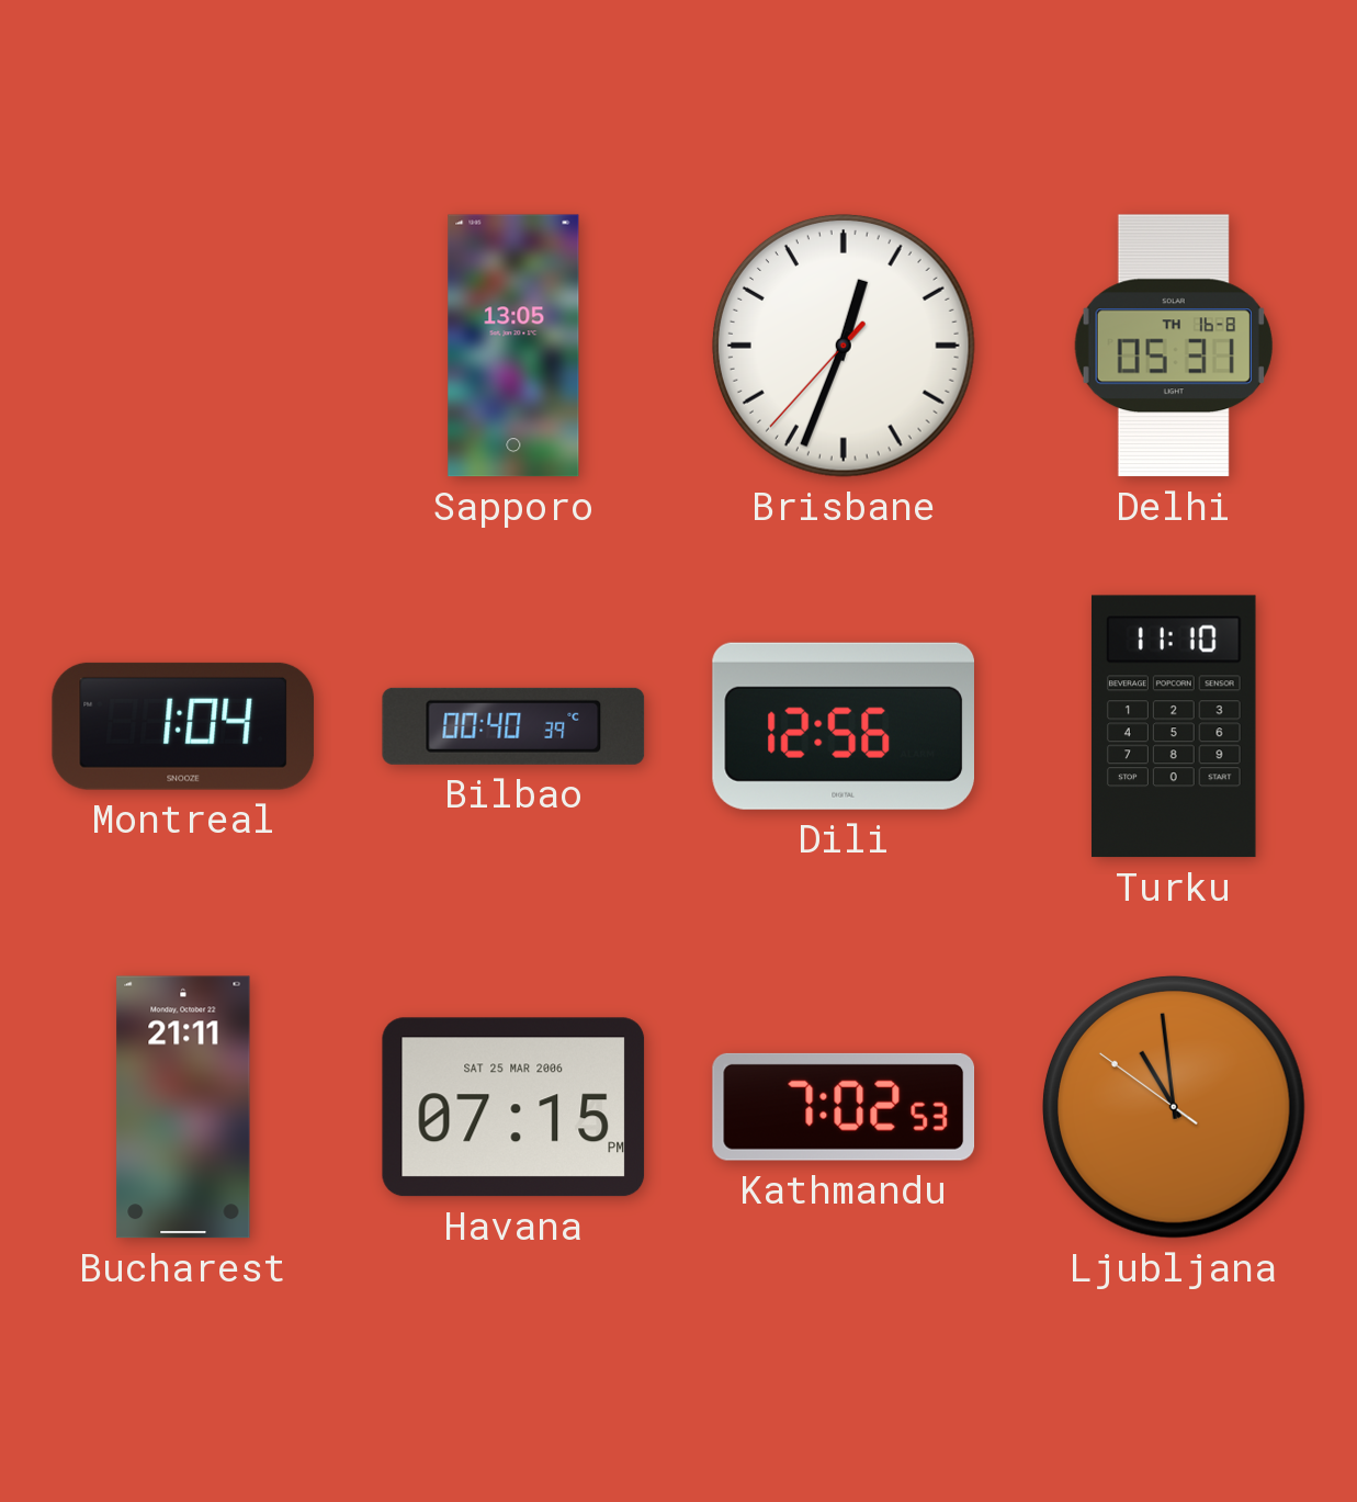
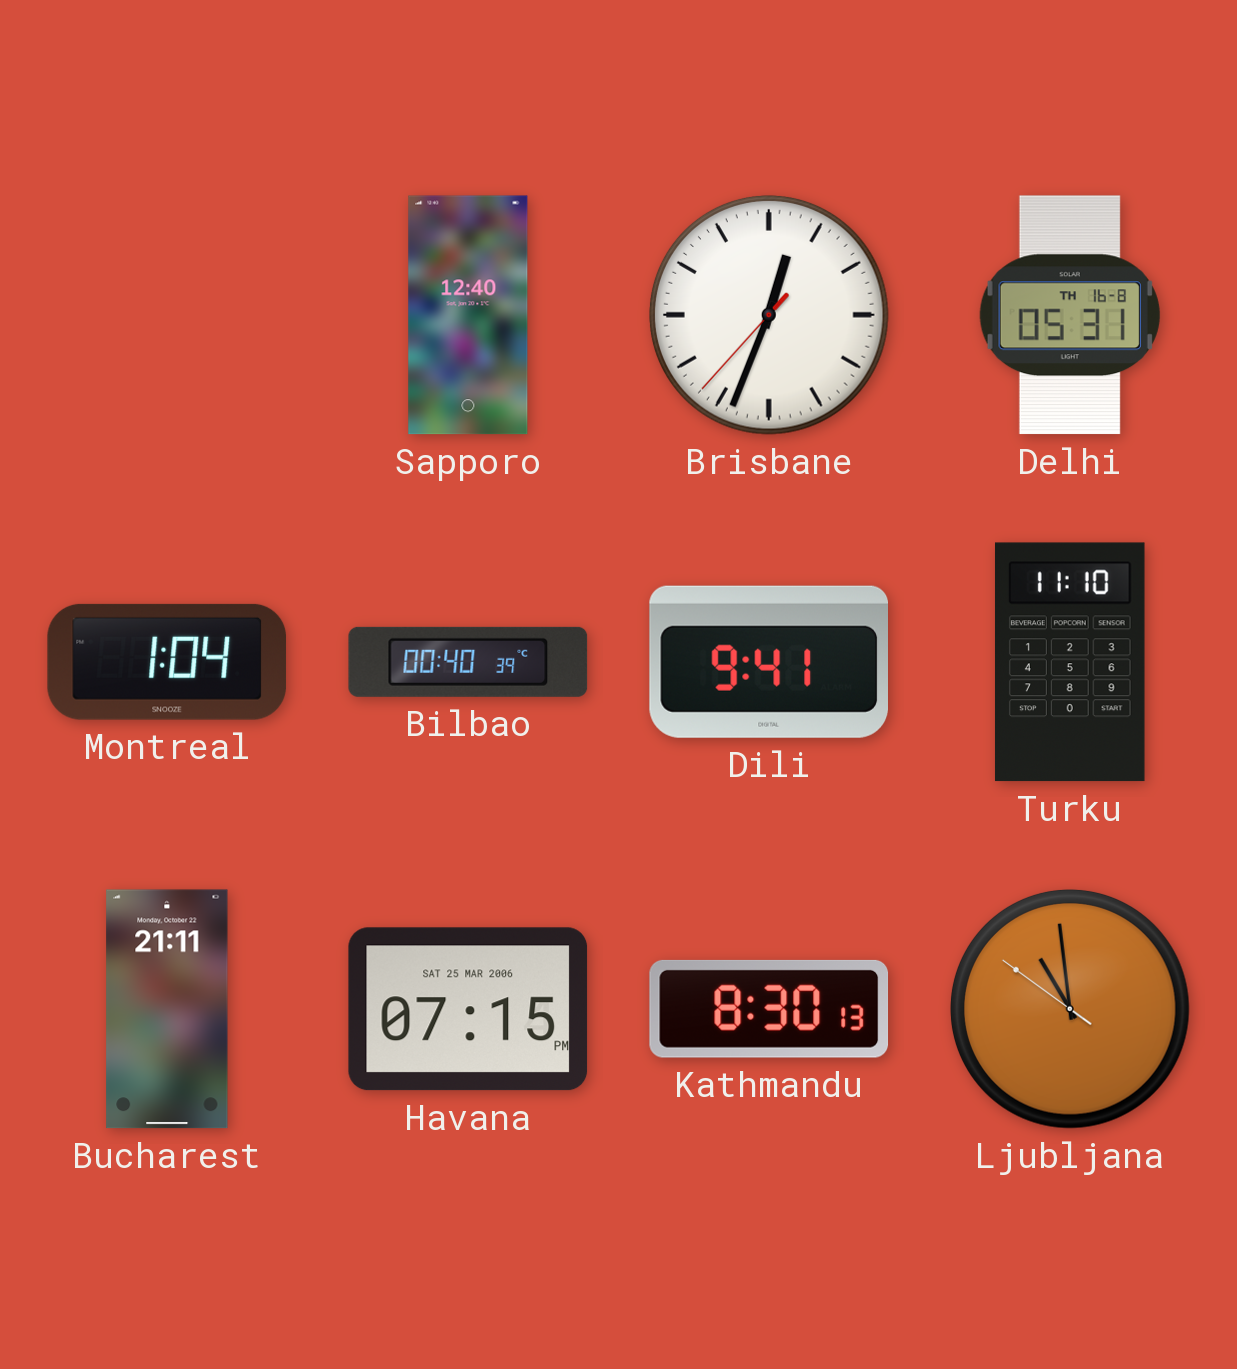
Sapporo: 13:05 -> 12:40 (468, 315)
Dili: 12:56 -> 9:41 (768, 662)
Kathmandu: 7:02 -> 8:30 (769, 1009)
